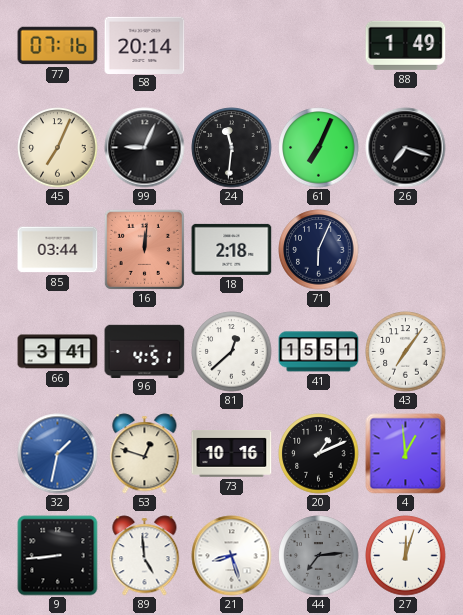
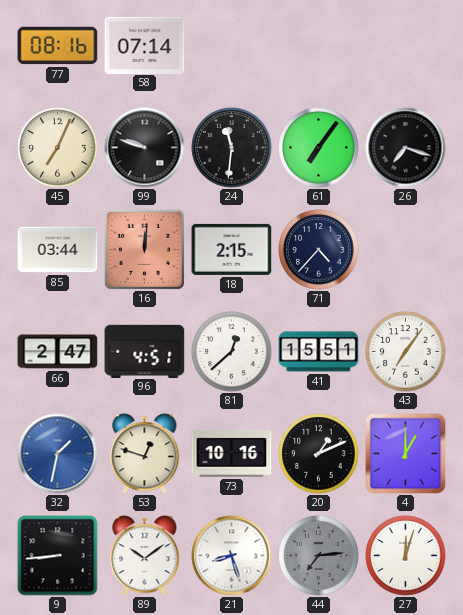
77: 07:16 -> 08:16 (58, 46)
58: 20:14 -> 07:14 (145, 45)
88: 1:49 -> none (406, 45)
99: 9:04 -> 9:48 (145, 148)
61: 7:04 -> 7:06 (319, 148)
18: 2:18 -> 2:15 (232, 249)
71: 6:04 -> 4:37 (319, 250)
66: 3:41 -> 2:47 (58, 352)
4: 12:59 -> 1:00 (406, 454)
89: 4:59 -> 10:09 (145, 556)
